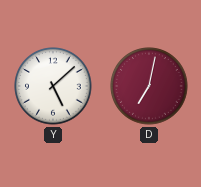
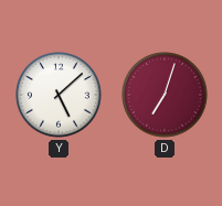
D: 7:02 -> 7:03 (165, 95)
